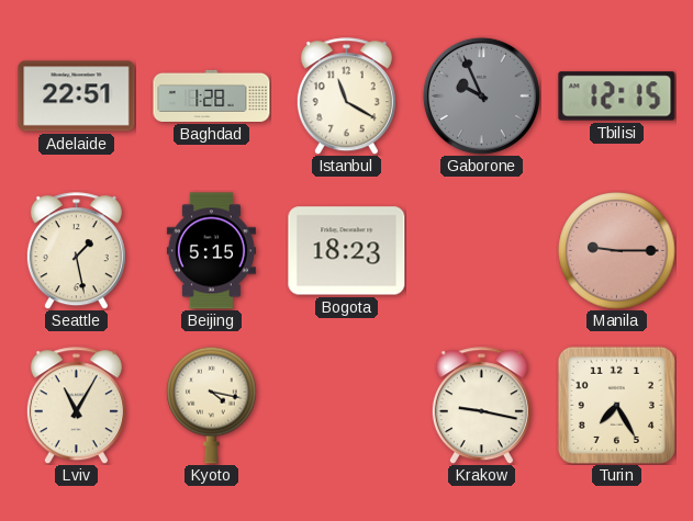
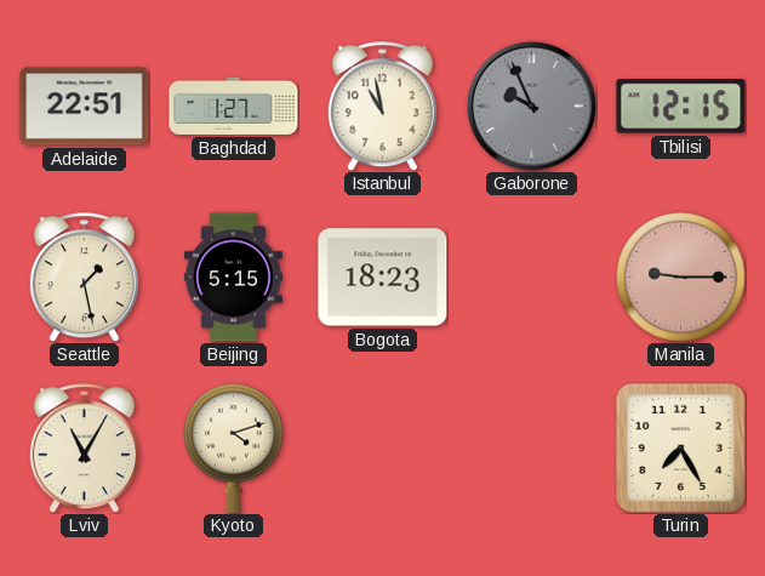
Baghdad: 1:28 -> 1:27 (234, 105)
Istanbul: 11:20 -> 10:58 (382, 107)
Kyoto: 4:17 -> 4:12 (234, 447)
Krakow: 9:17 -> none (481, 406)
